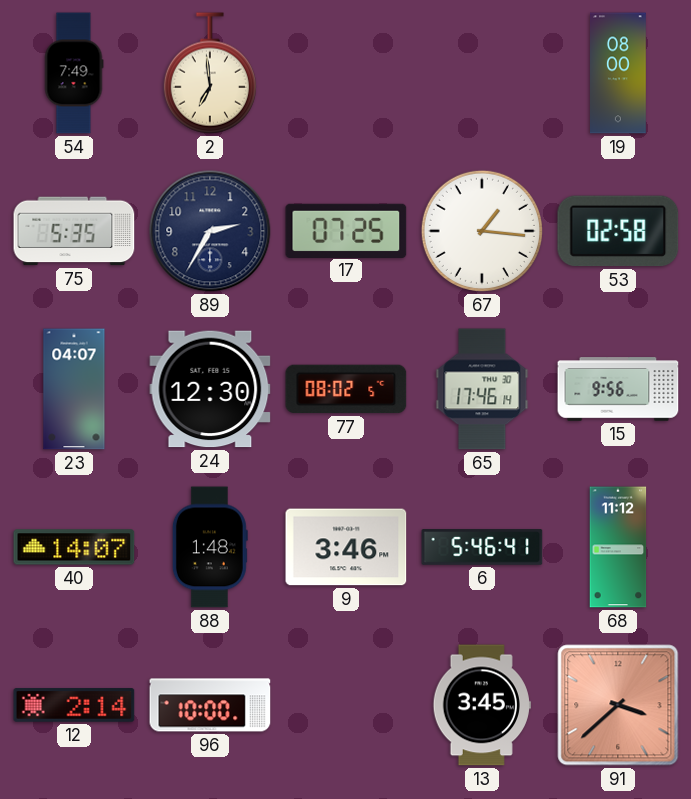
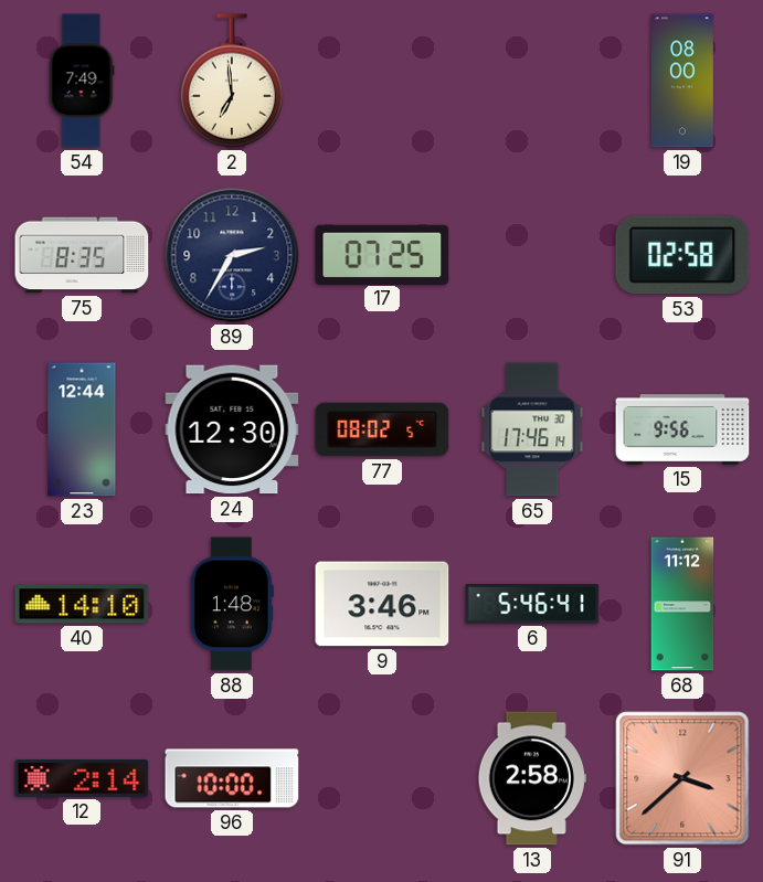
75: 5:35 -> 8:35 (82, 255)
67: 1:16 -> none (482, 231)
23: 04:07 -> 12:44 (82, 429)
40: 14:07 -> 14:10 (82, 604)
13: 3:45 -> 2:58 (532, 778)
